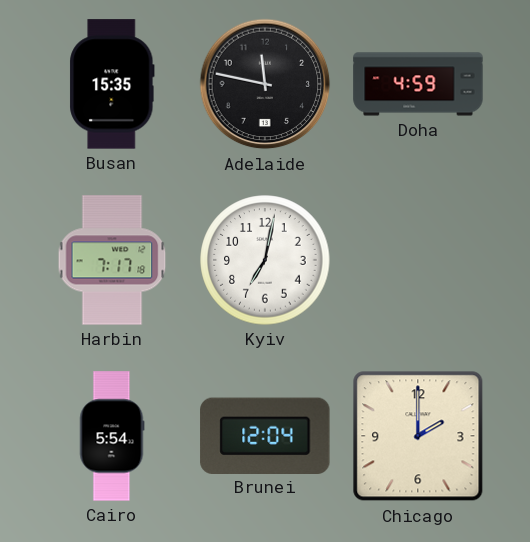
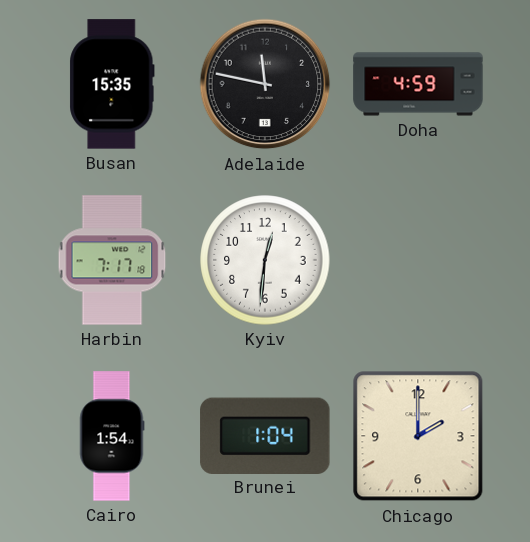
Kyiv: 7:02 -> 12:31 (265, 260)
Cairo: 5:54 -> 1:54 (112, 436)
Brunei: 12:04 -> 1:04 (265, 435)
